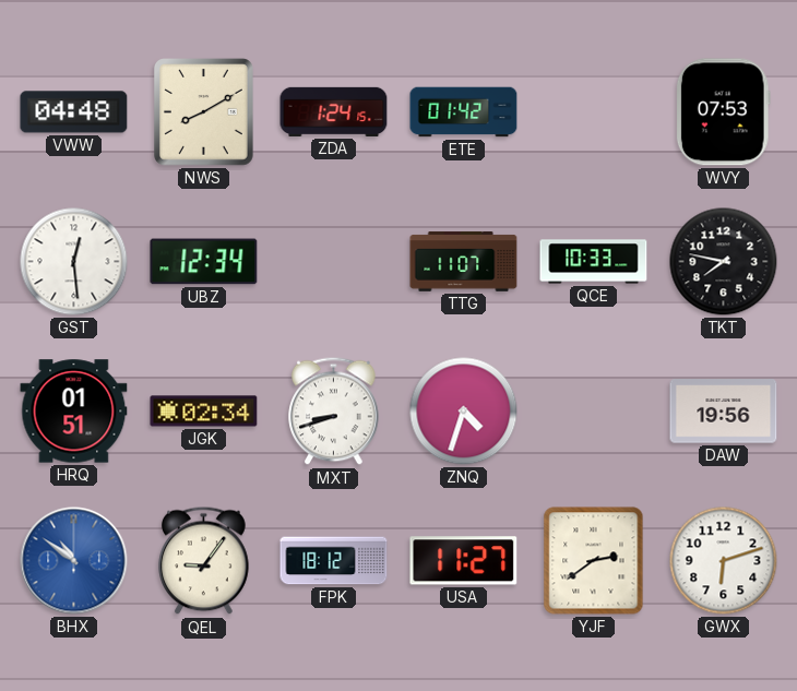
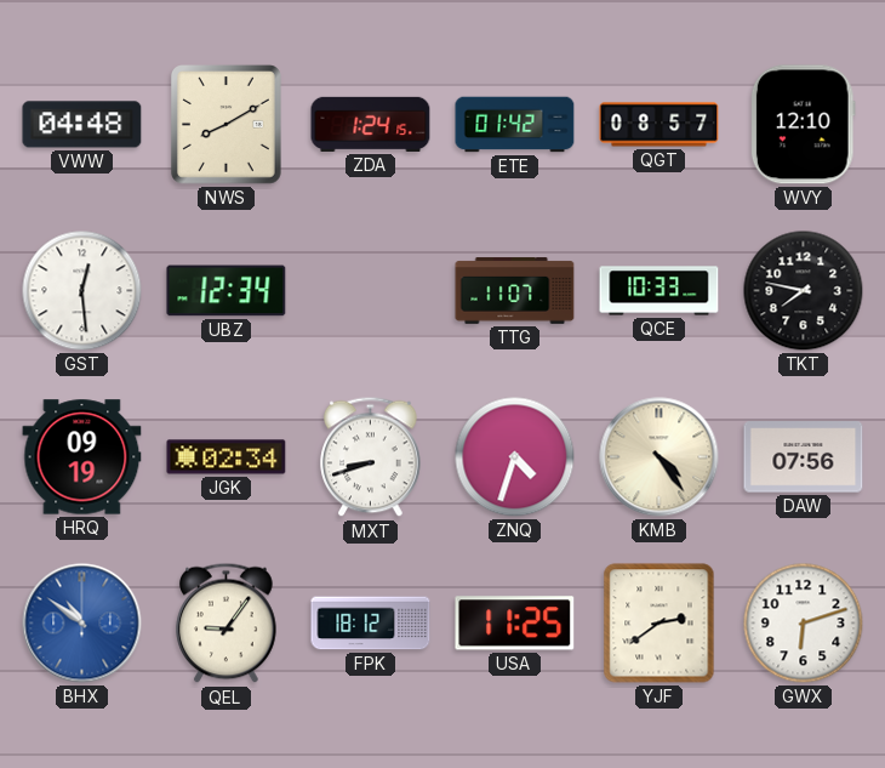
QGT: none -> 08:57 (660, 125)
WVY: 07:53 -> 12:10 (803, 125)
HRQ: 01:51 -> 09:19 (82, 457)
KMB: none -> 4:24 (660, 457)
DAW: 19:56 -> 07:56 (804, 457)
USA: 11:27 -> 11:25 (515, 624)
